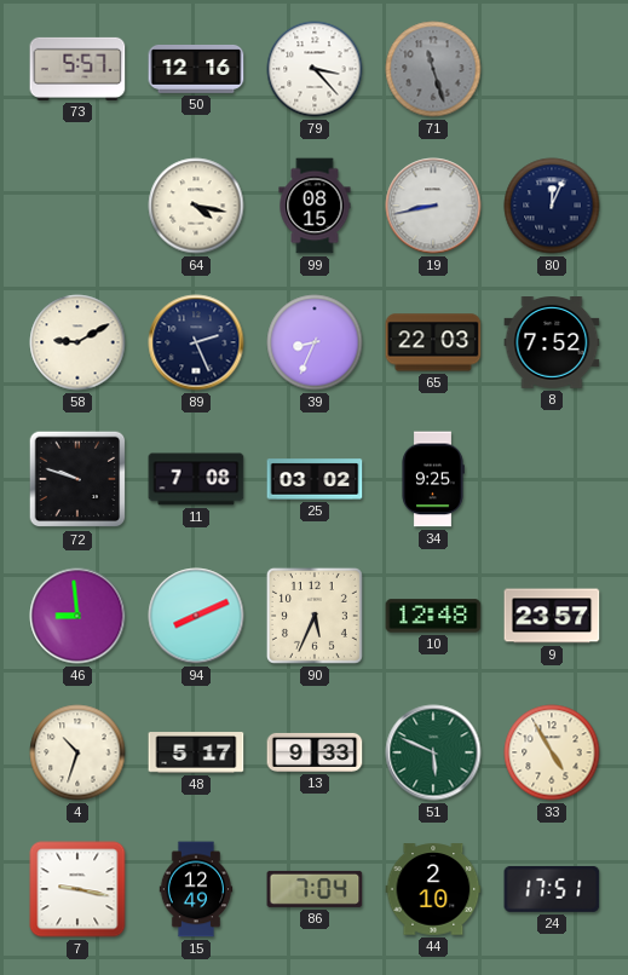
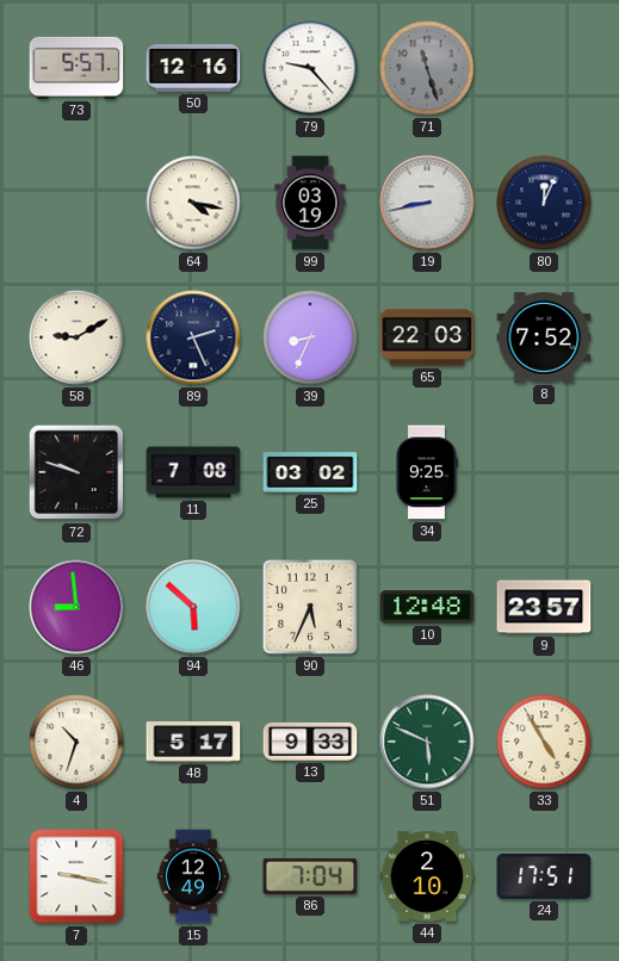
79: 3:23 -> 9:23 (310, 68)
99: 08:15 -> 03:19 (310, 203)
94: 8:11 -> 5:52 (193, 607)
